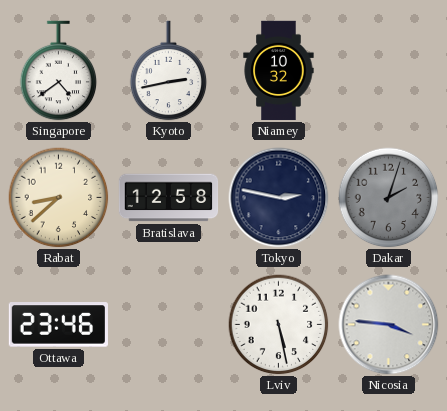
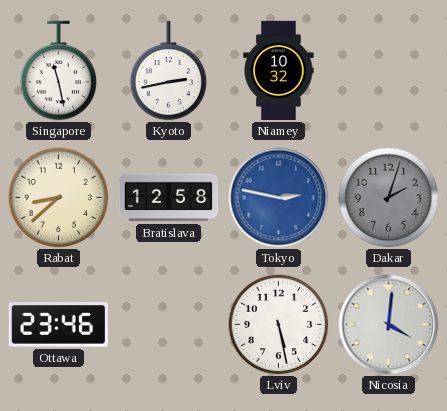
Singapore: 4:39 -> 11:28 (59, 71)
Tokyo dial: navy -> blue (279, 198)
Nicosia: 3:46 -> 4:01 (389, 325)
